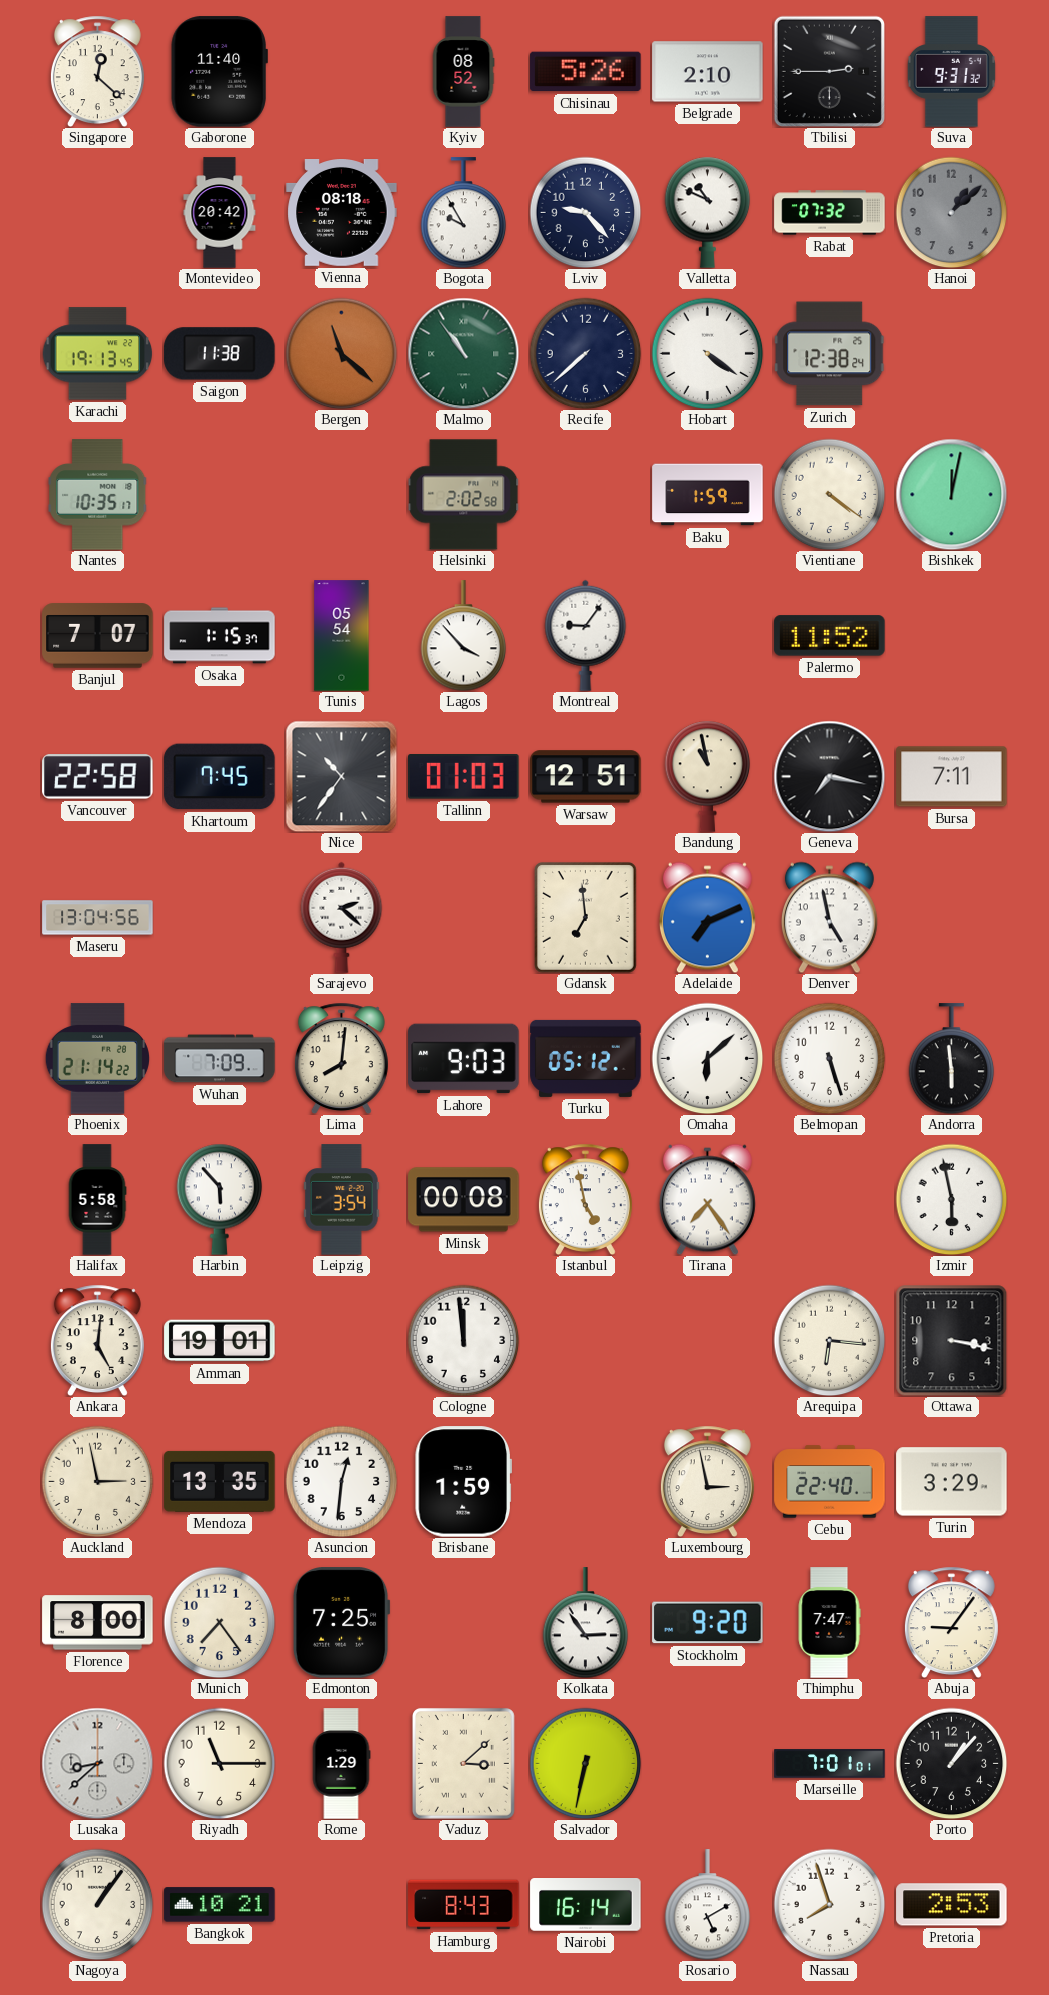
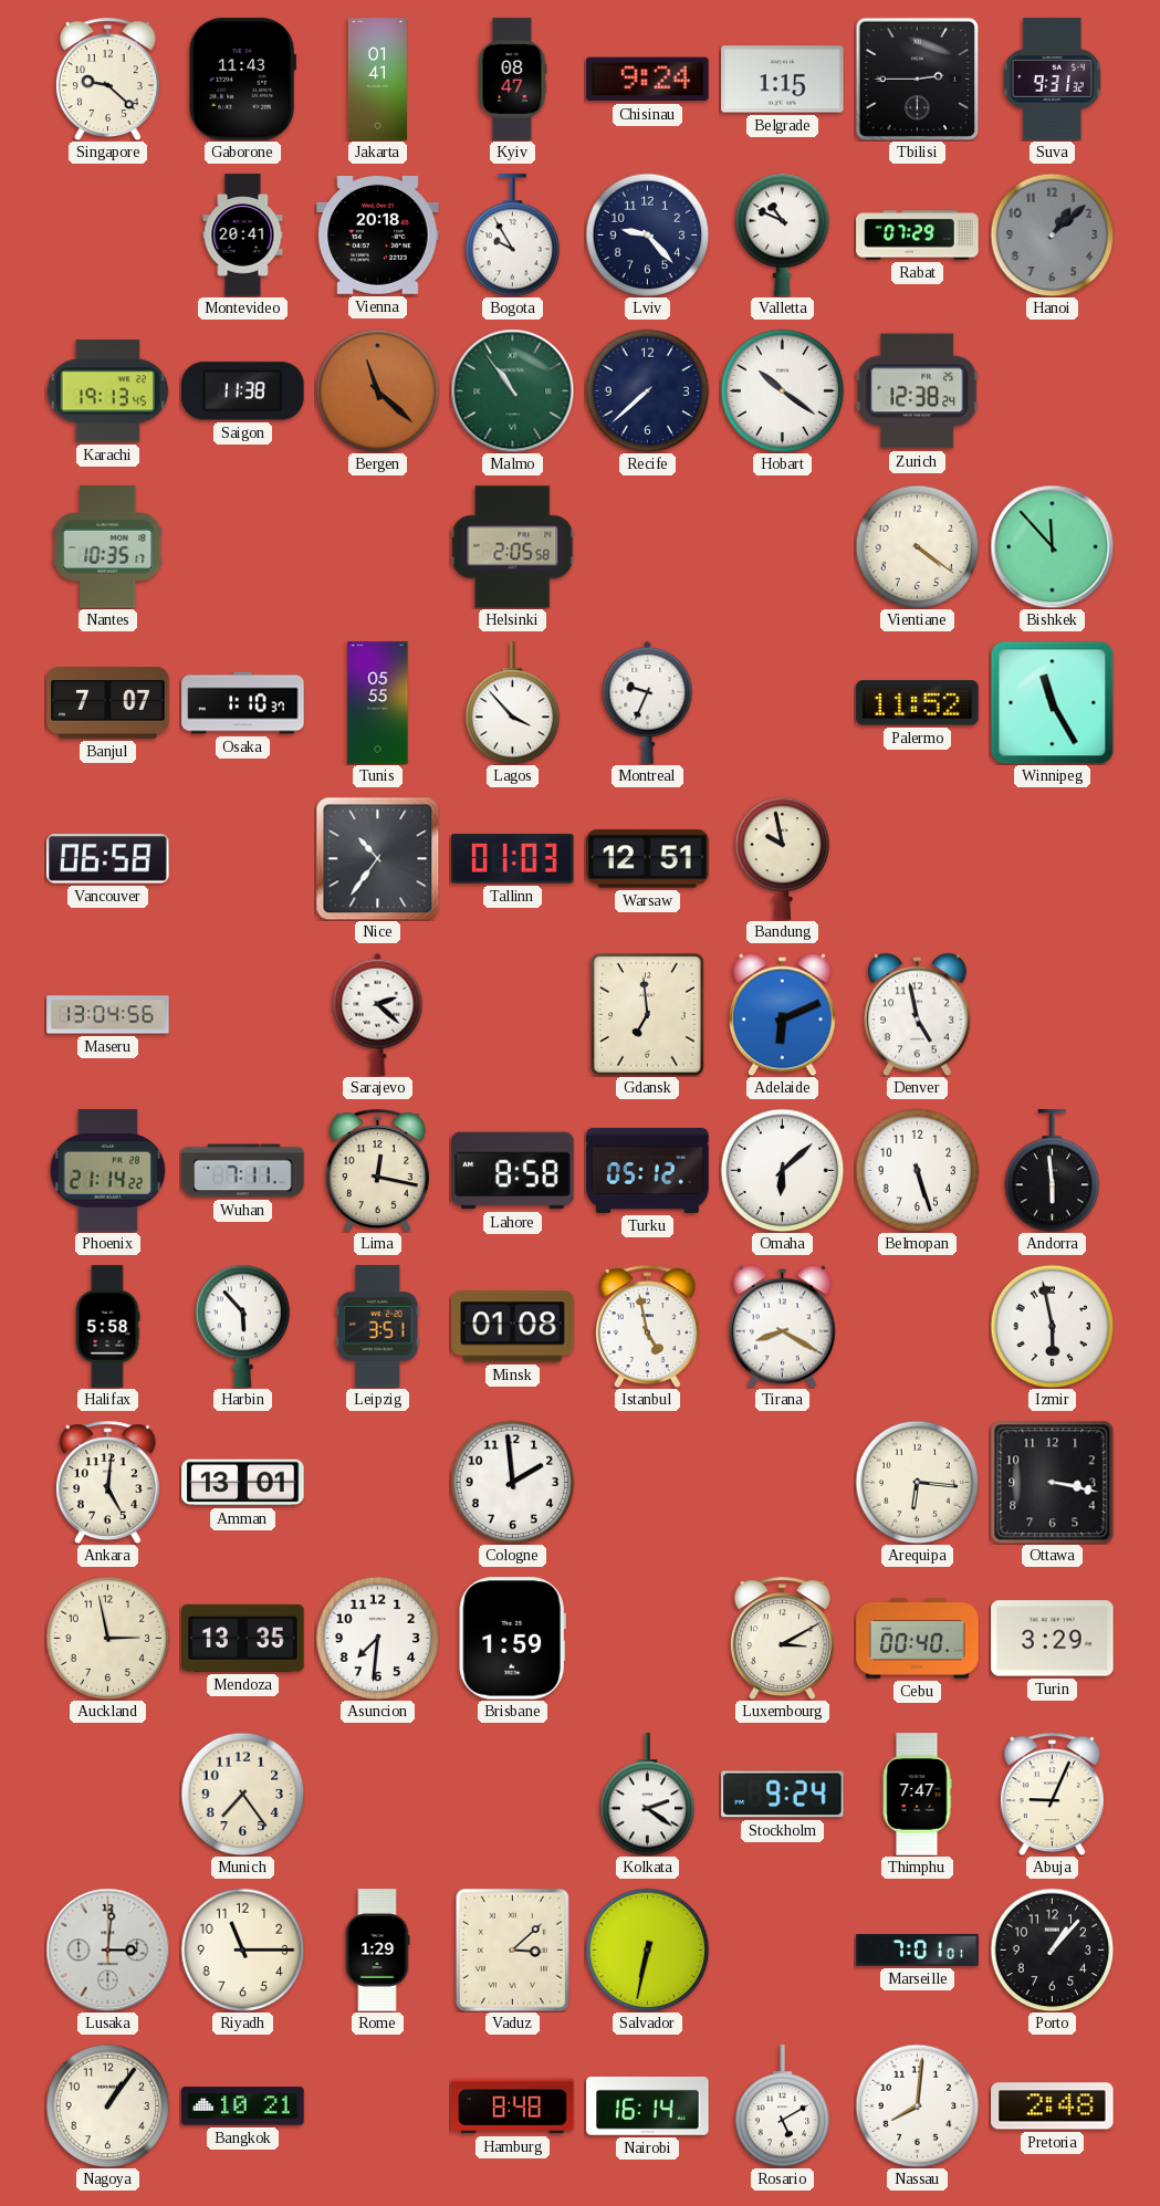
Singapore: 12:22 -> 9:22 (107, 79)
Gaborone: 11:40 -> 11:43 (242, 80)
Jakarta: none -> 01:41 (377, 80)
Kyiv: 08:52 -> 08:47 (512, 80)
Chisinau: 5:26 -> 9:24 (648, 80)
Belgrade: 2:10 -> 1:15 (783, 80)
Montevideo: 20:42 -> 20:41 (243, 236)
Vienna: 08:18 -> 20:18 (378, 236)
Rabat: 07:32 -> 07:29 (918, 236)
Hobart: 4:21 -> 10:21 (782, 390)
Helsinki: 2:02 -> 2:05 (512, 547)
Baku: 1:59 -> none (708, 495)
Bishkek: 12:02 -> 11:53 (1052, 546)
Osaka: 1:15 -> 1:10 (243, 703)
Tunis: 05:54 -> 05:55 (378, 703)
Montreal: 9:06 -> 9:34 (648, 702)
Winnipeg: none -> 11:25 (1052, 702)
Vancouver: 22:58 -> 06:58 (108, 859)
Khartoum: 7:45 -> none (220, 777)
Bandung: 10:58 -> 9:58 (783, 858)
Geneva: 7:17 -> none (829, 776)
Bursa: 7:11 -> none (952, 777)
Adelaide: 7:11 -> 6:11 (782, 1014)
Wuhan: 7:09 -> 7:11 (243, 1171)
Lima: 8:01 -> 12:17 (377, 1170)
Lahore: 9:03 -> 8:58 (513, 1171)
Leipzig: 3:54 -> 3:51 (378, 1327)
Minsk: 00:08 -> 01:08 (513, 1327)
Tirana: 7:24 -> 8:20 (782, 1326)
Amman: 19:01 -> 13:01 (243, 1483)
Cologne: 11:59 -> 1:59 (512, 1482)
Asuncion: 12:31 -> 7:31 (377, 1638)
Luxembourg: 2:58 -> 3:10 (782, 1638)
Cebu: 22:40 -> 00:40 (918, 1639)
Florence: 8:00 -> none (98, 1623)
Edmonton: 7:25 -> none (341, 1623)
Kolkata: 2:54 -> 2:21 (648, 1795)
Stockholm: 9:20 -> 9:24 (783, 1795)
Abuja: 9:06 -> 9:04 (1052, 1794)
Lusaka: 8:38 -> 3:01 (107, 1949)
Hamburg: 8:43 -> 8:48 (513, 2106)
Nassau: 7:57 -> 8:01 (917, 2105)
Pretoria: 2:53 -> 2:48 (1053, 2106)
